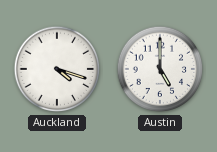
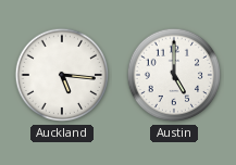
Auckland: 4:18 -> 5:16 (62, 75)
